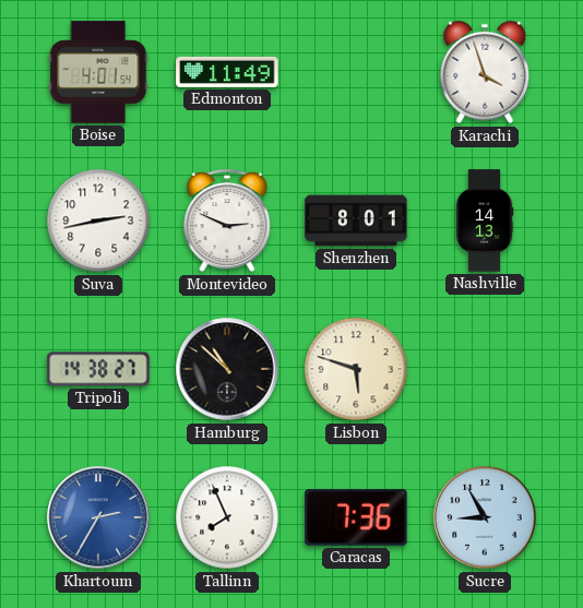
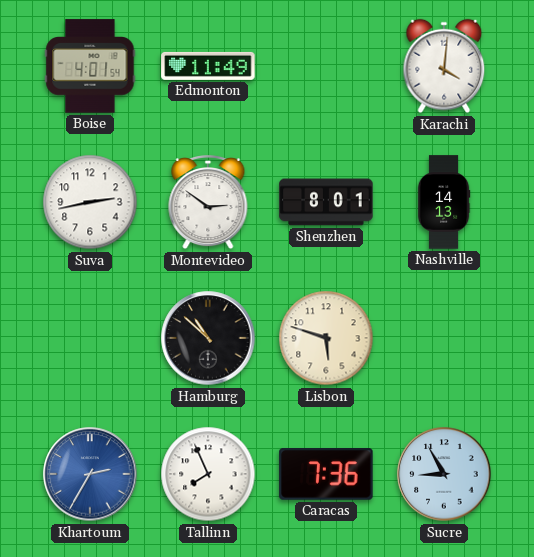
Karachi: 3:57 -> 4:01 (444, 66)
Montevideo: 2:49 -> 2:51 (208, 203)
Tripoli: 14:38 -> none (98, 369)
